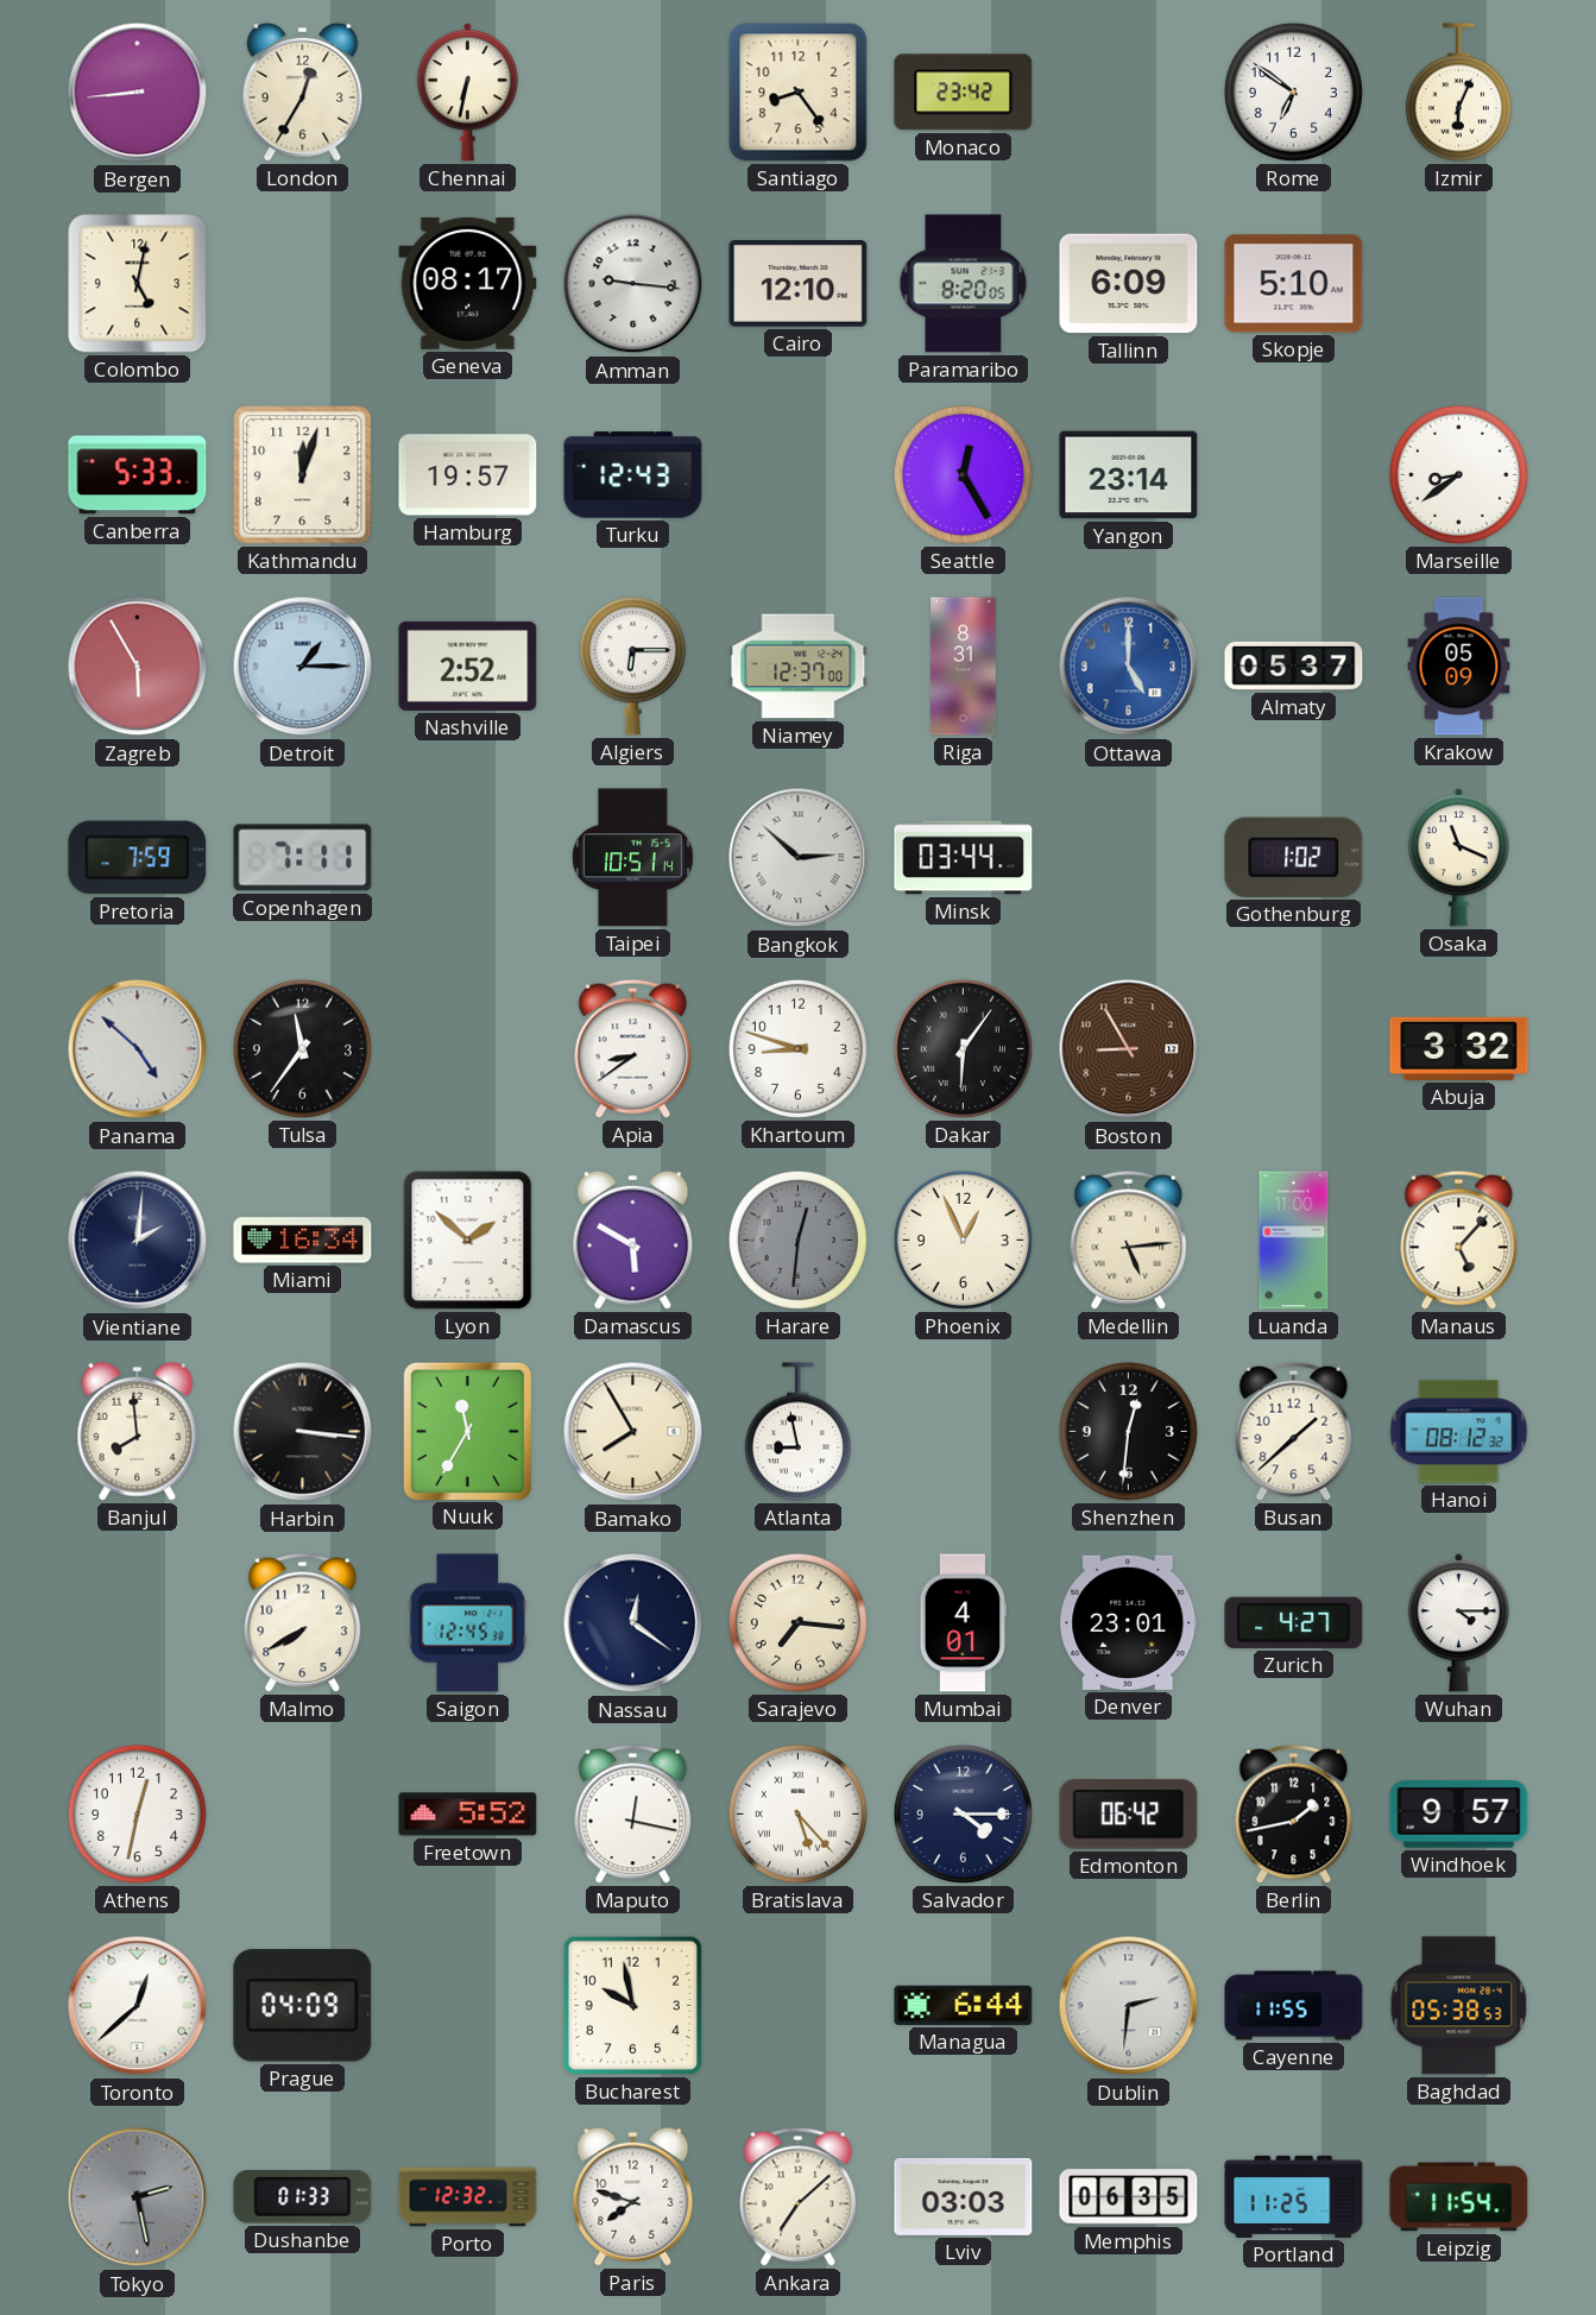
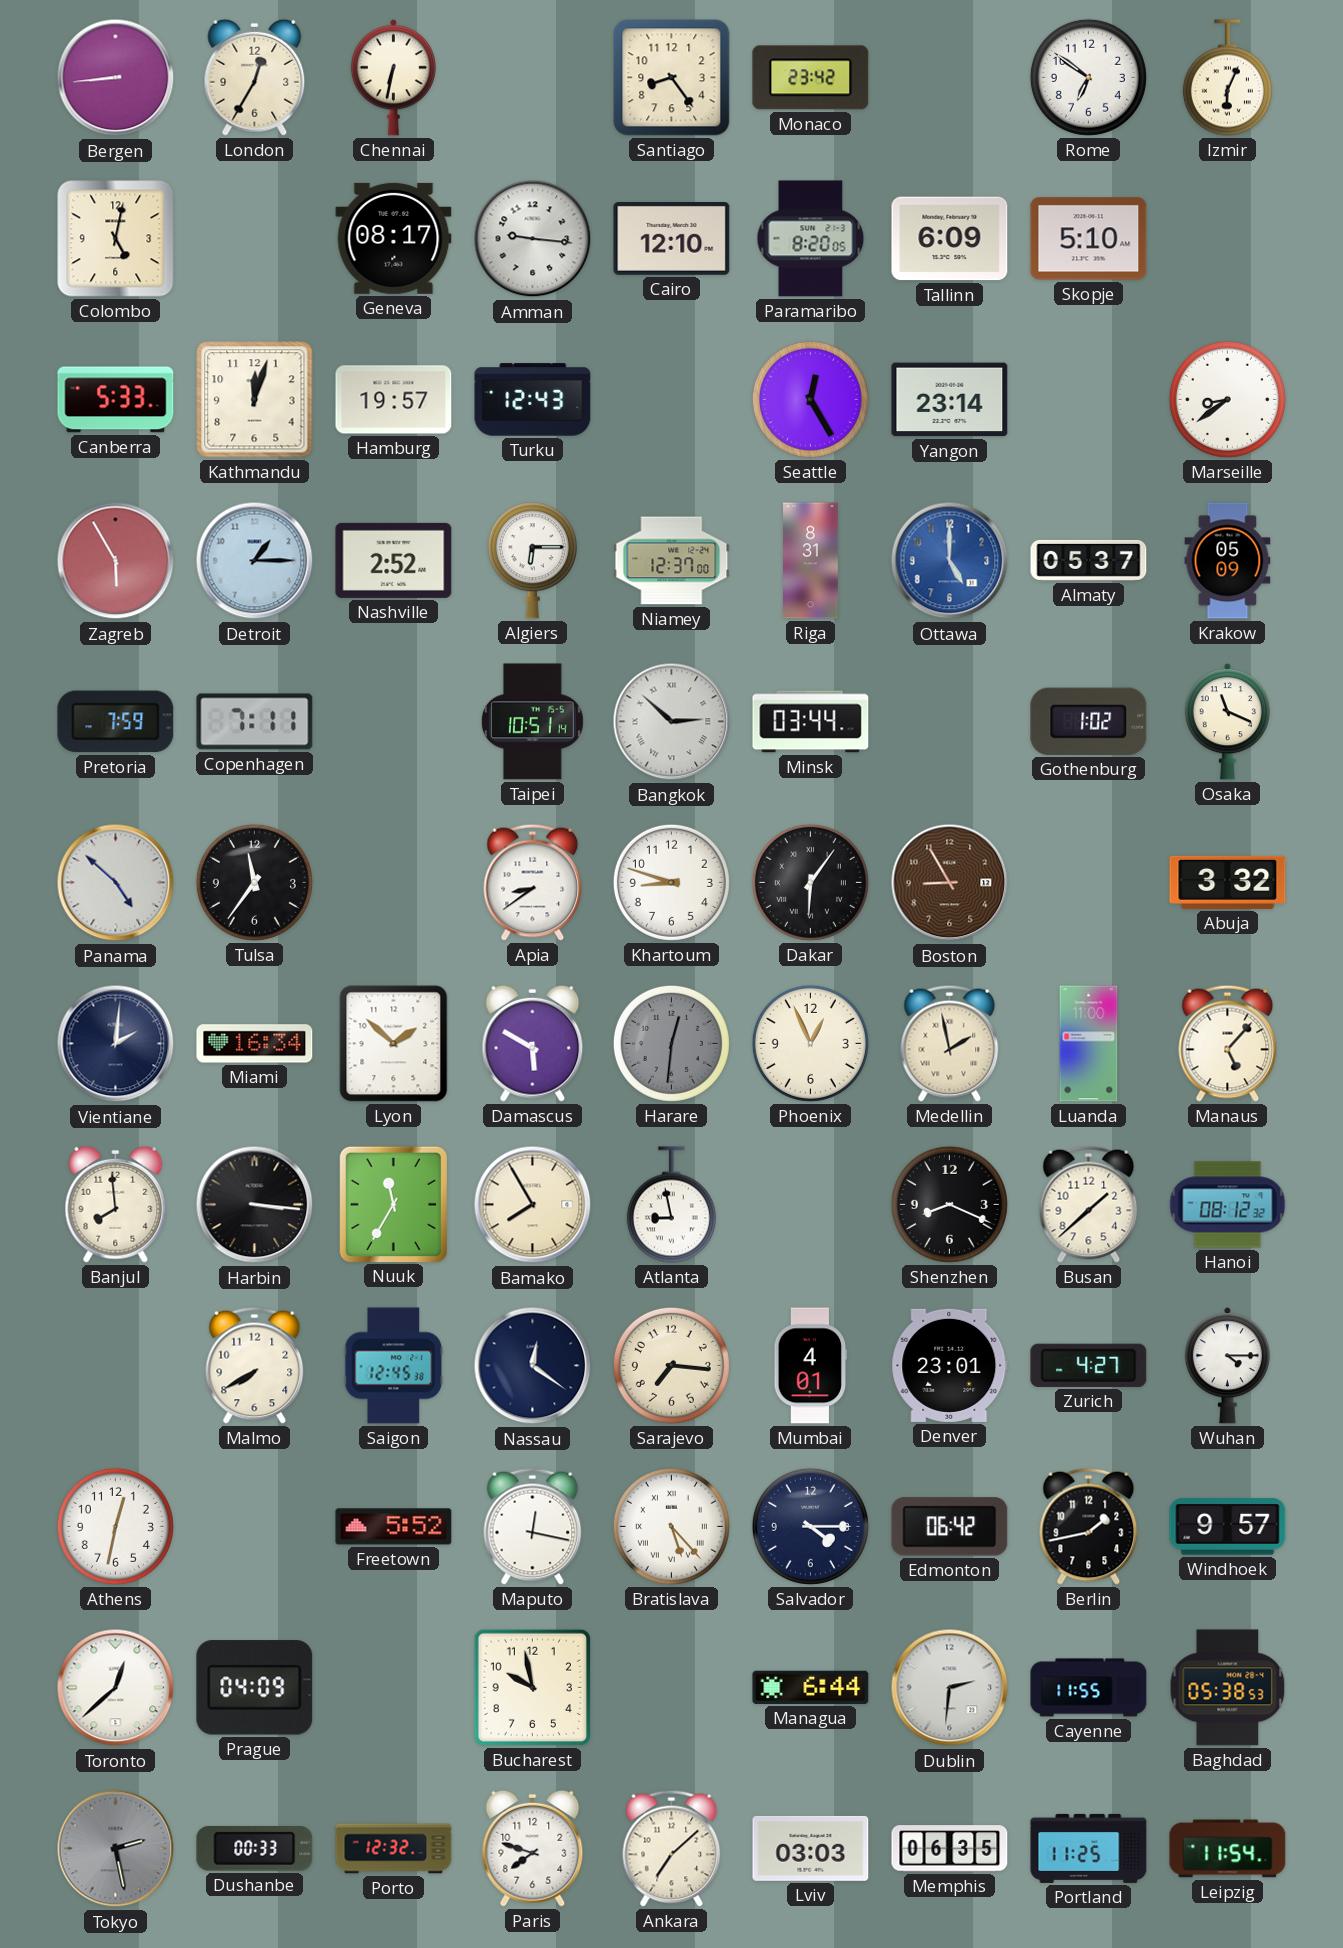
Medellin: 5:14 -> 1:58 (950, 1043)
Shenzhen: 12:31 -> 8:19 (949, 1204)
Dushanbe: 01:33 -> 00:33 (255, 1849)
